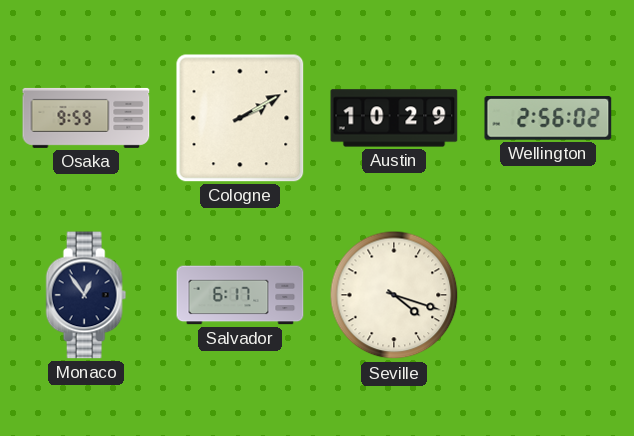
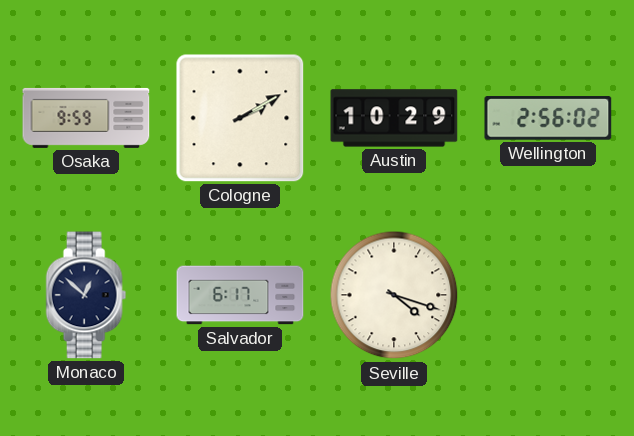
Monaco: 12:54 -> 12:52 (86, 295)
